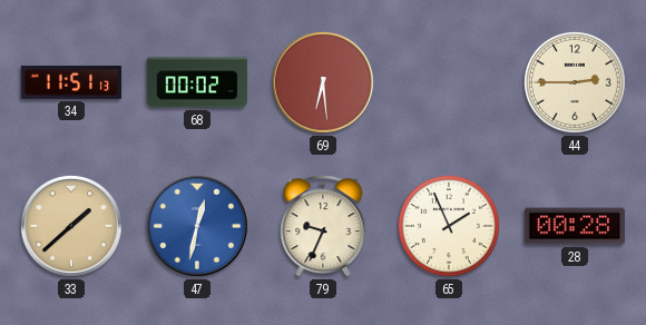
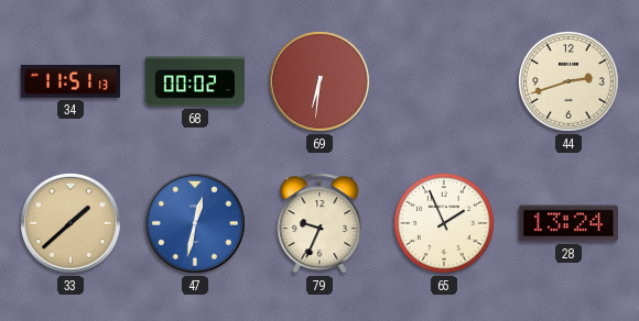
69: 6:29 -> 6:31 (319, 81)
44: 2:45 -> 2:42 (568, 81)
28: 00:28 -> 13:24 (568, 223)
